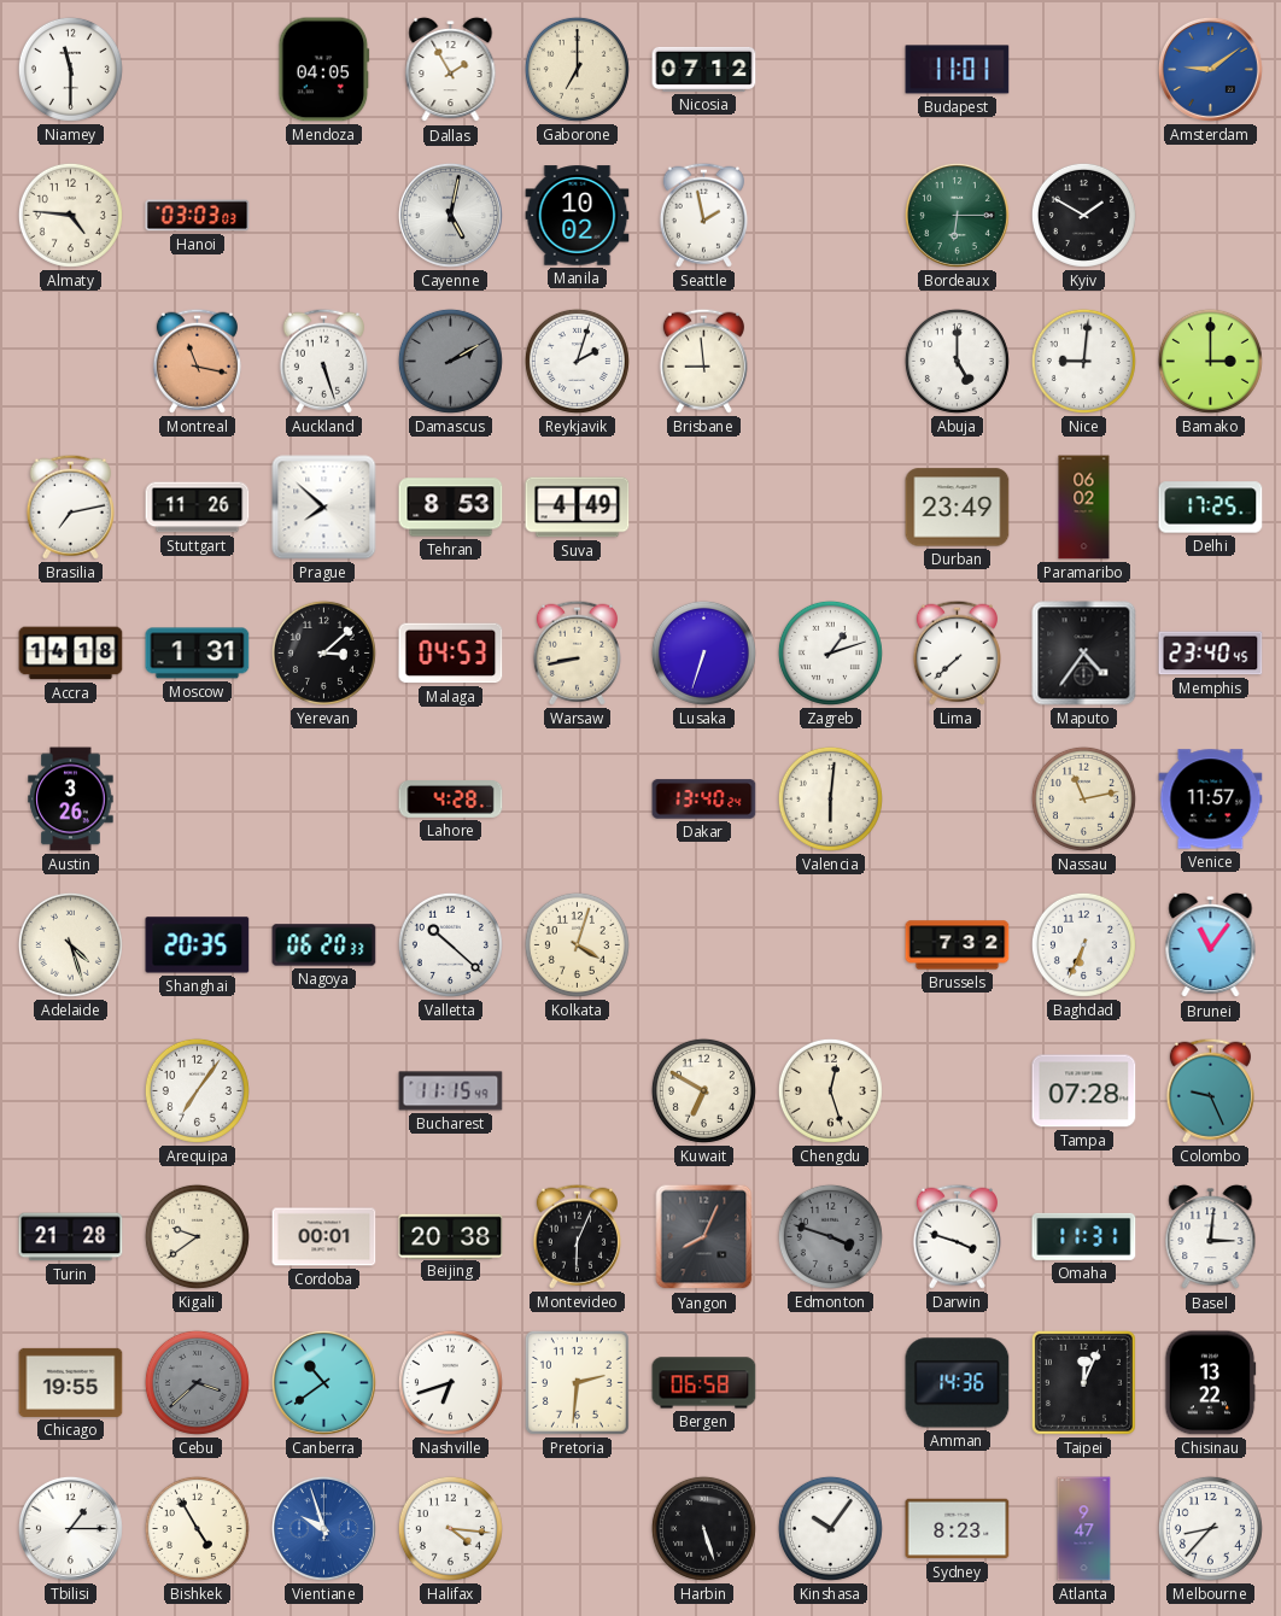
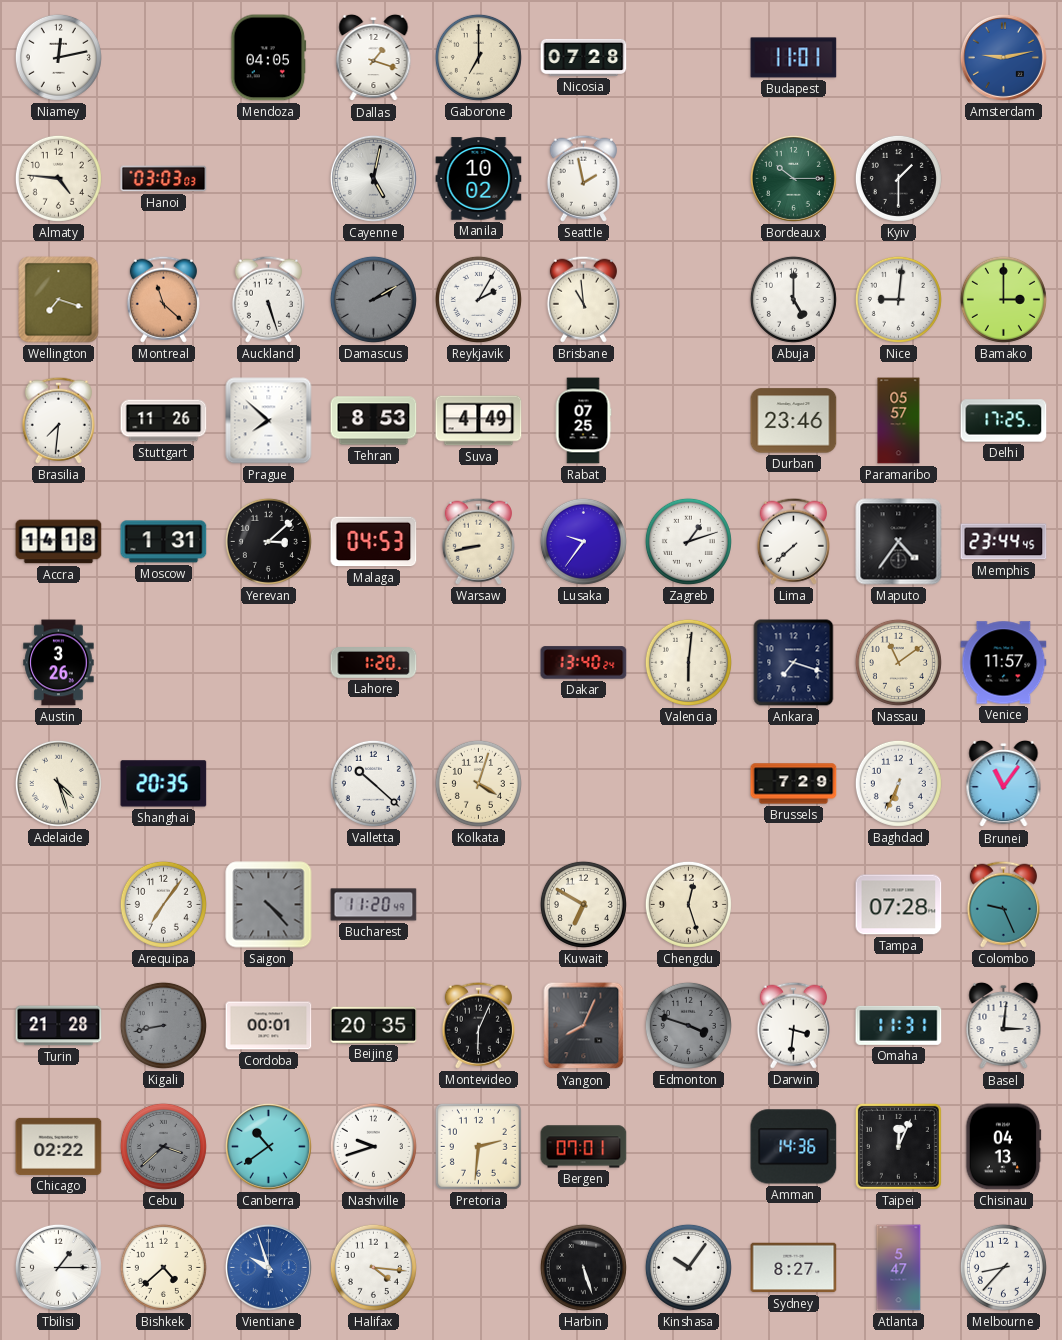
Niamey: 11:30 -> 12:13 (58, 57)
Dallas: 1:55 -> 1:18 (374, 58)
Nicosia: 07:12 -> 07:28 (584, 57)
Amsterdam: 9:09 -> 9:13 (1003, 57)
Bordeaux: 6:15 -> 10:15 (793, 178)
Kyiv: 1:50 -> 1:30 (898, 178)
Wellington: none -> 7:18 (59, 300)
Montreal: 11:17 -> 11:22 (163, 299)
Reykjavik: 2:03 -> 2:05 (478, 299)
Brisbane: 8:59 -> 10:59 (583, 299)
Brasilia: 7:13 -> 7:31 (58, 420)
Rabat: none -> 07:25 (583, 421)
Durban: 23:49 -> 23:46 (794, 421)
Paramaribo: 06:02 -> 05:57 (899, 421)
Lusaka: 6:33 -> 9:36 (583, 541)
Memphis: 23:40 -> 23:44 (1004, 542)
Lahore: 4:28 -> 1:20 (374, 663)
Ankara: none -> 7:18 (794, 663)
Nassau: 11:13 -> 11:09 (898, 662)
Nagoya: 06:20 -> none (324, 945)
Brussels: 7:32 -> 7:29 (794, 784)
Saigon: none -> 4:23 (269, 905)
Bucharest: 11:15 -> 11:20 (374, 905)
Kigali: 9:39 -> 8:43 (163, 1025)
Kigali dial: cream -> grey (163, 1025)
Beijing: 20:38 -> 20:35 (374, 1025)
Darwin: 3:48 -> 3:31 (793, 1025)
Chicago: 19:55 -> 02:22 (59, 1146)
Nashville: 6:42 -> 9:42 (373, 1146)
Bergen: 06:58 -> 07:01 (584, 1147)
Chisinau: 13:22 -> 04:13 (1004, 1147)
Bishkek: 4:55 -> 4:38 (163, 1267)
Sydney: 8:23 -> 8:27 (794, 1268)
Atlanta: 9:47 -> 5:47 (899, 1268)
